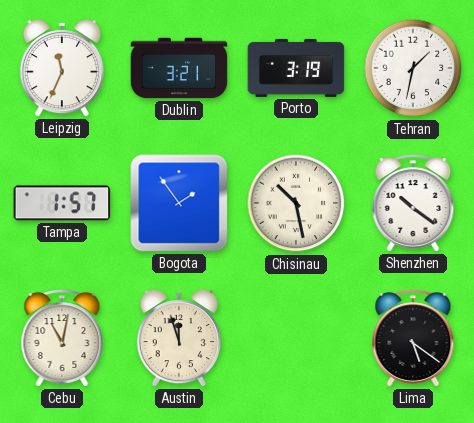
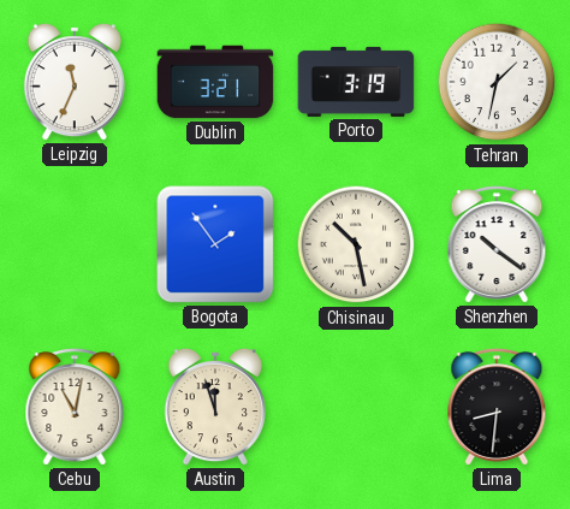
Tampa: 1:57 -> none (62, 203)
Lima: 5:21 -> 8:31 (497, 407)
